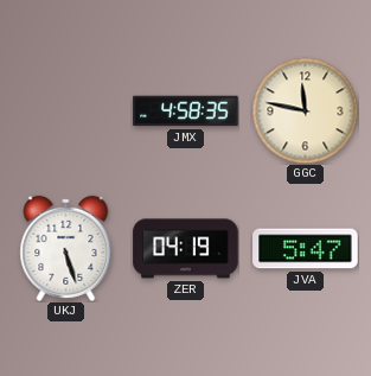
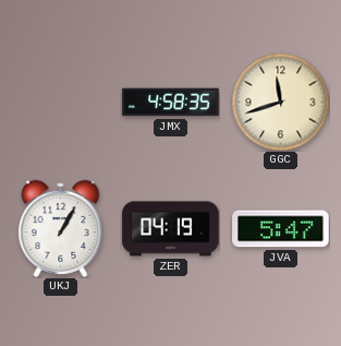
GGC: 11:47 -> 11:42 (280, 102)
UKJ: 5:27 -> 1:05 (61, 228)
